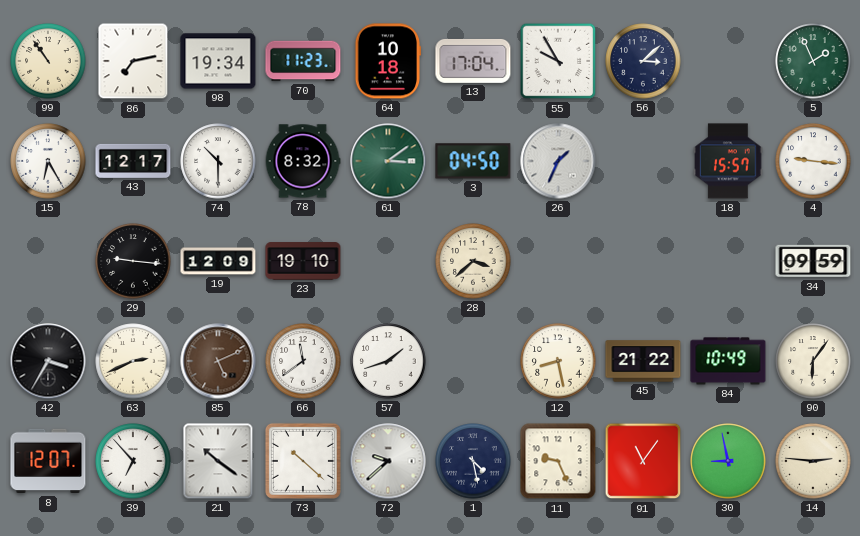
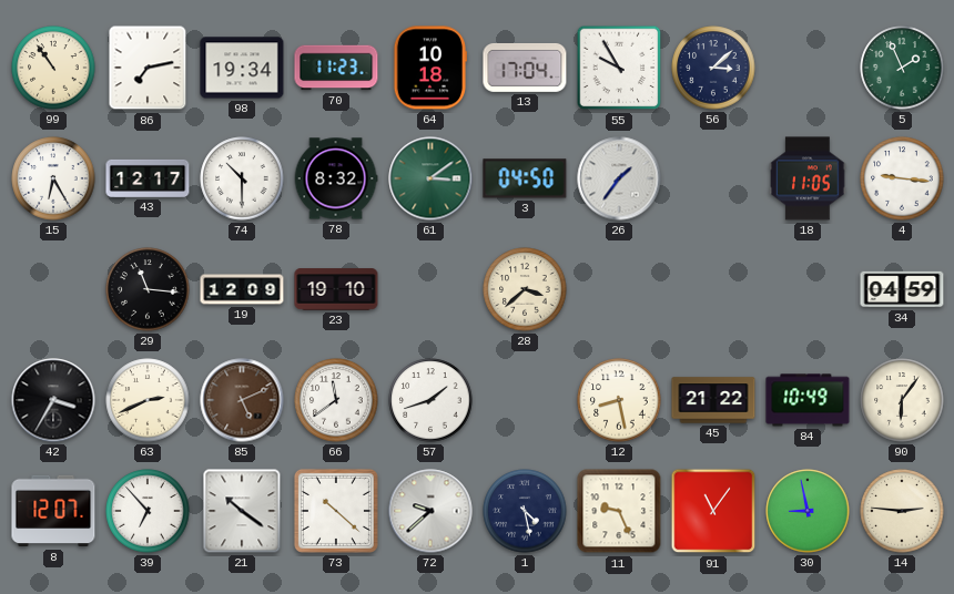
26: 1:34 -> 1:36 (619, 178)
18: 15:57 -> 11:05 (808, 178)
29: 9:16 -> 11:16 (148, 289)
34: 09:59 -> 04:59 (902, 289)
